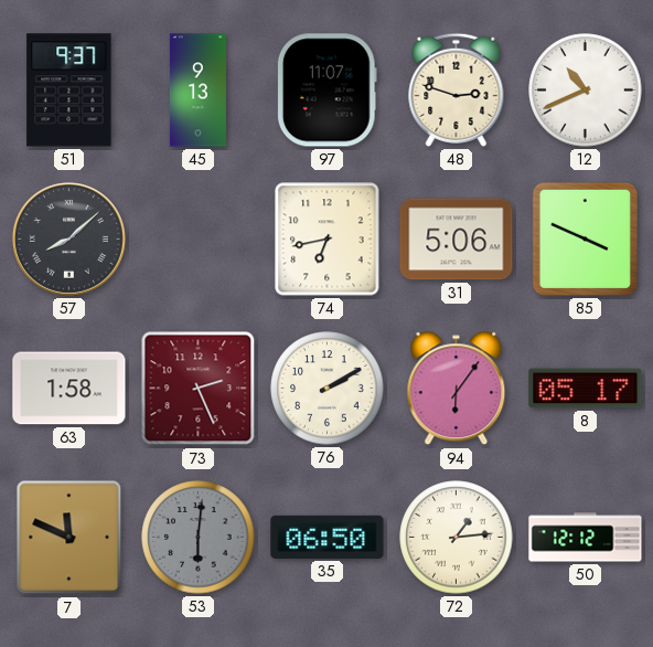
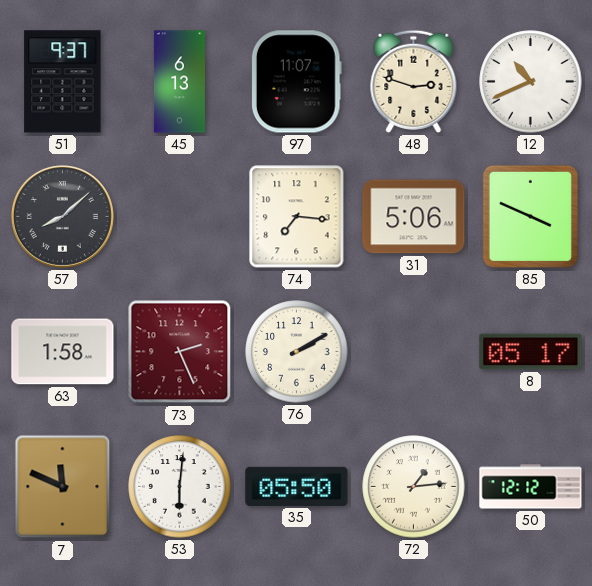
45: 9:13 -> 6:13 (179, 82)
74: 6:43 -> 7:16 (297, 217)
94: 6:06 -> none (457, 389)
53 dial: grey -> white (180, 487)
35: 06:50 -> 05:50 (297, 486)
